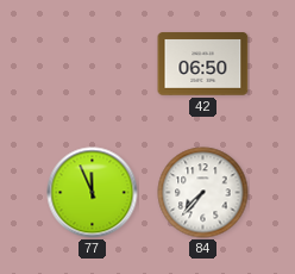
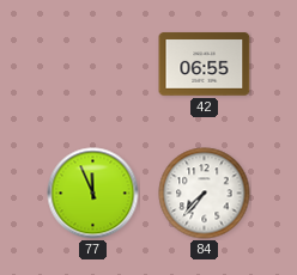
42: 06:50 -> 06:55 (205, 65)
